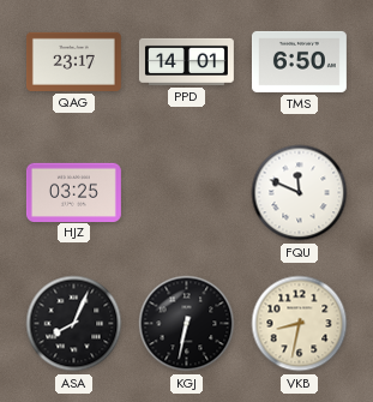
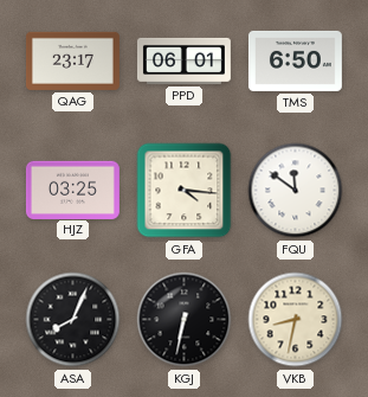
PPD: 14:01 -> 06:01 (183, 60)
GFA: none -> 4:16 (185, 191)
FQU: 11:49 -> 11:51 (296, 191)
